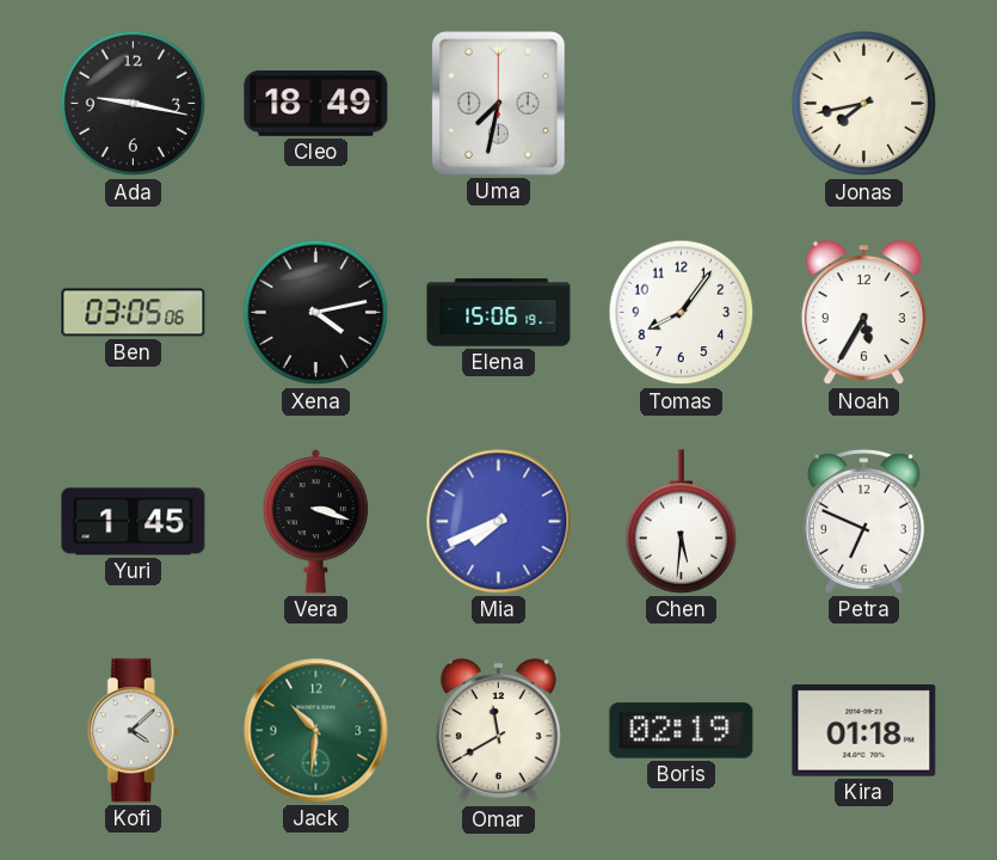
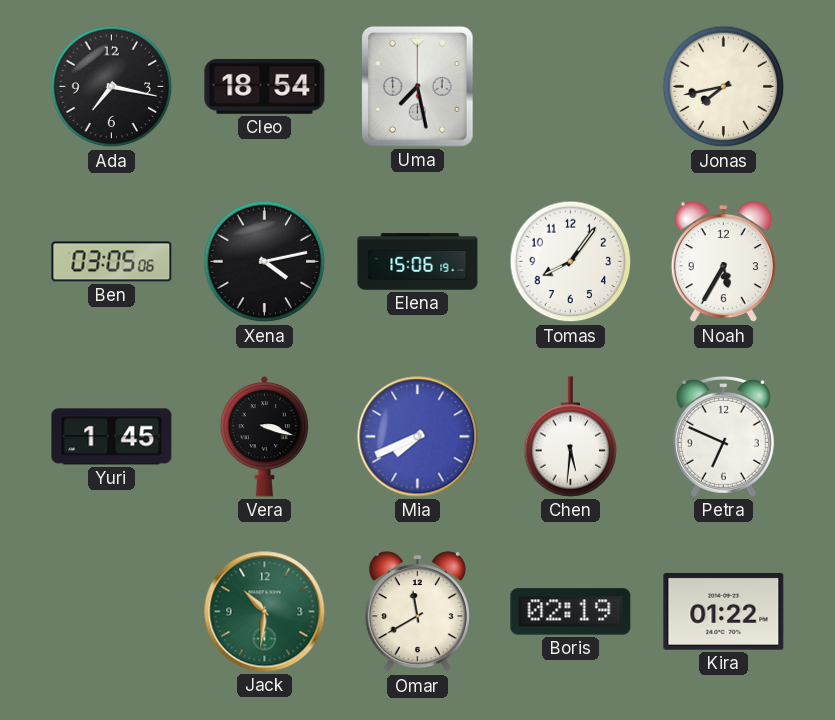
Ada: 9:17 -> 7:17 (112, 87)
Cleo: 18:49 -> 18:54 (265, 86)
Uma: 7:32 -> 7:28 (418, 87)
Kofi: 4:08 -> none (133, 731)
Kira: 01:18 -> 01:22 (724, 612)
